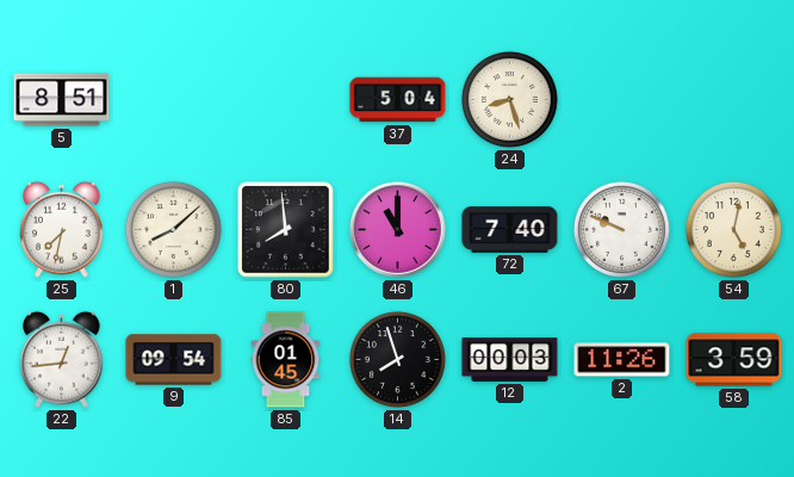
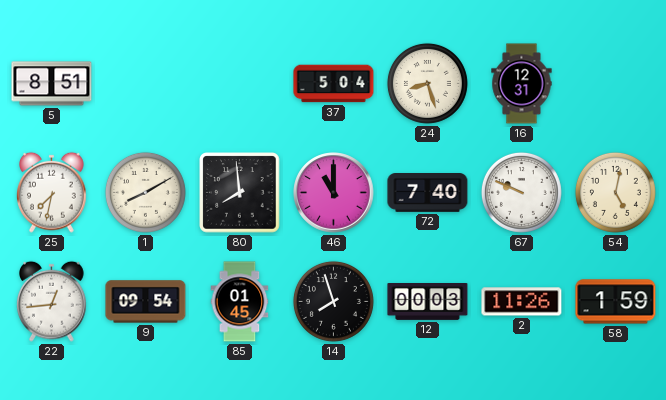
16: none -> 12:31 (522, 84)
1: 8:08 -> 8:10 (145, 192)
58: 3:59 -> 1:59 (616, 302)
